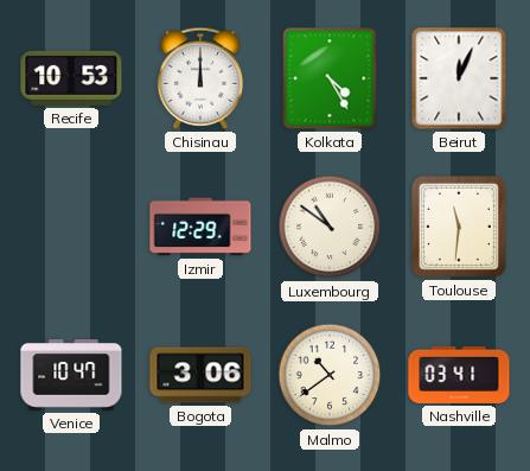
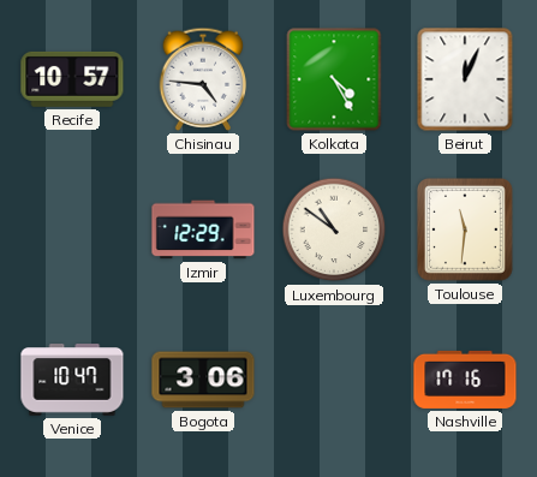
Recife: 10:53 -> 10:57 (72, 79)
Chisinau: 12:00 -> 4:46 (203, 79)
Malmo: 10:39 -> none (330, 375)
Nashville: 03:41 -> 17:16 (465, 380)
